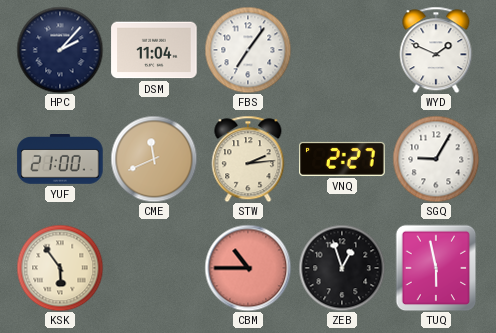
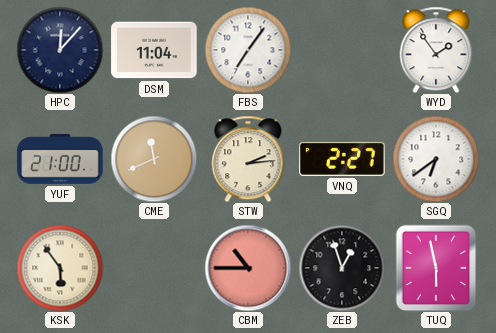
HPC: 2:07 -> 12:07 (60, 50)
WYD: 1:49 -> 1:54 (436, 50)
SGQ: 9:05 -> 6:39 (436, 159)
